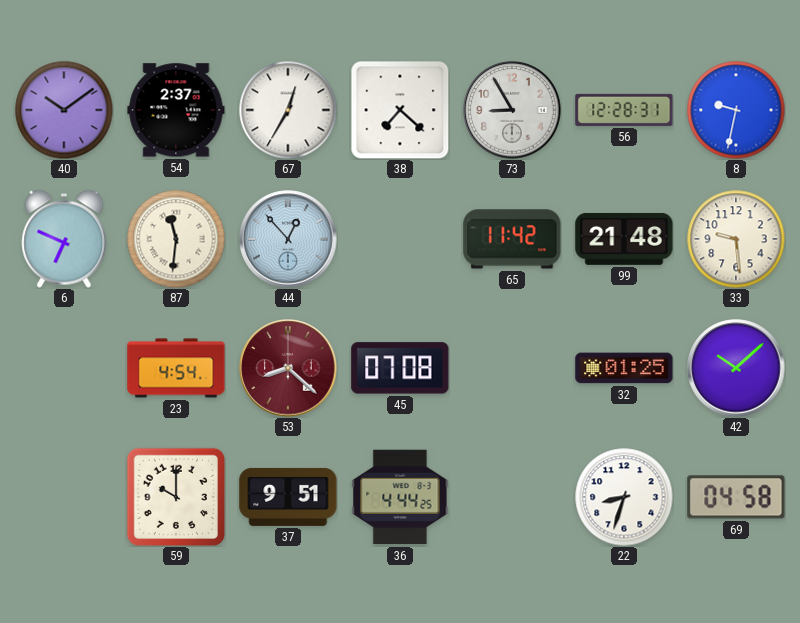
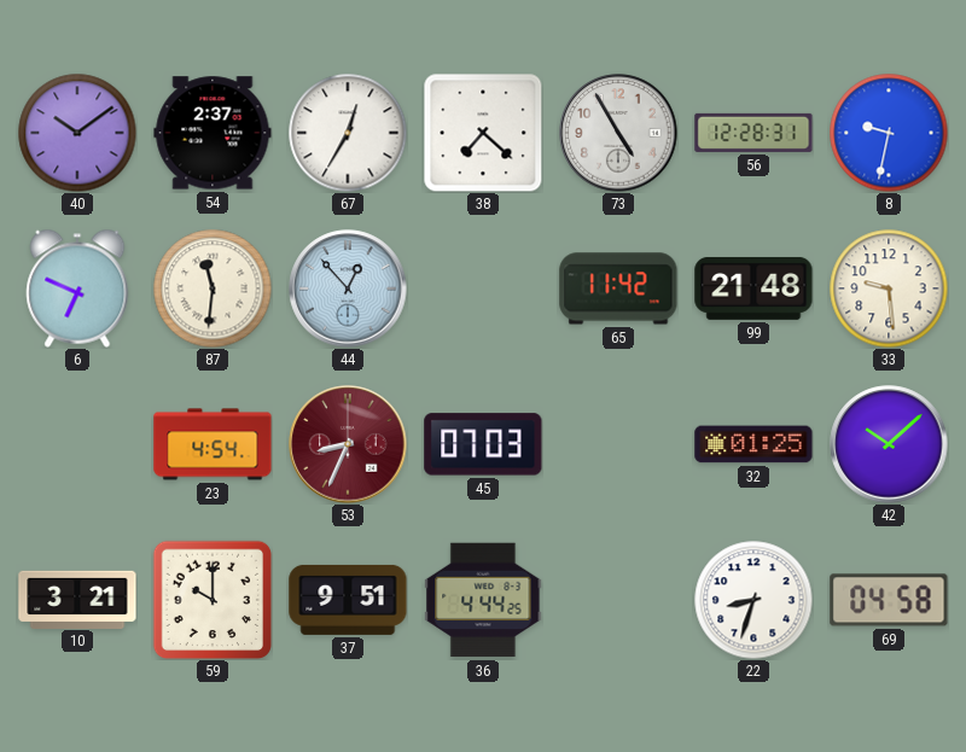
73: 8:55 -> 4:55 (618, 133)
53: 8:22 -> 8:34 (348, 444)
45: 07:08 -> 07:03 (483, 444)
10: none -> 3:21 (77, 599)
